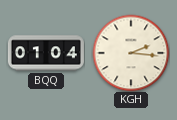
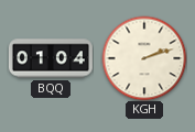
KGH: 2:16 -> 2:12 (144, 58)
